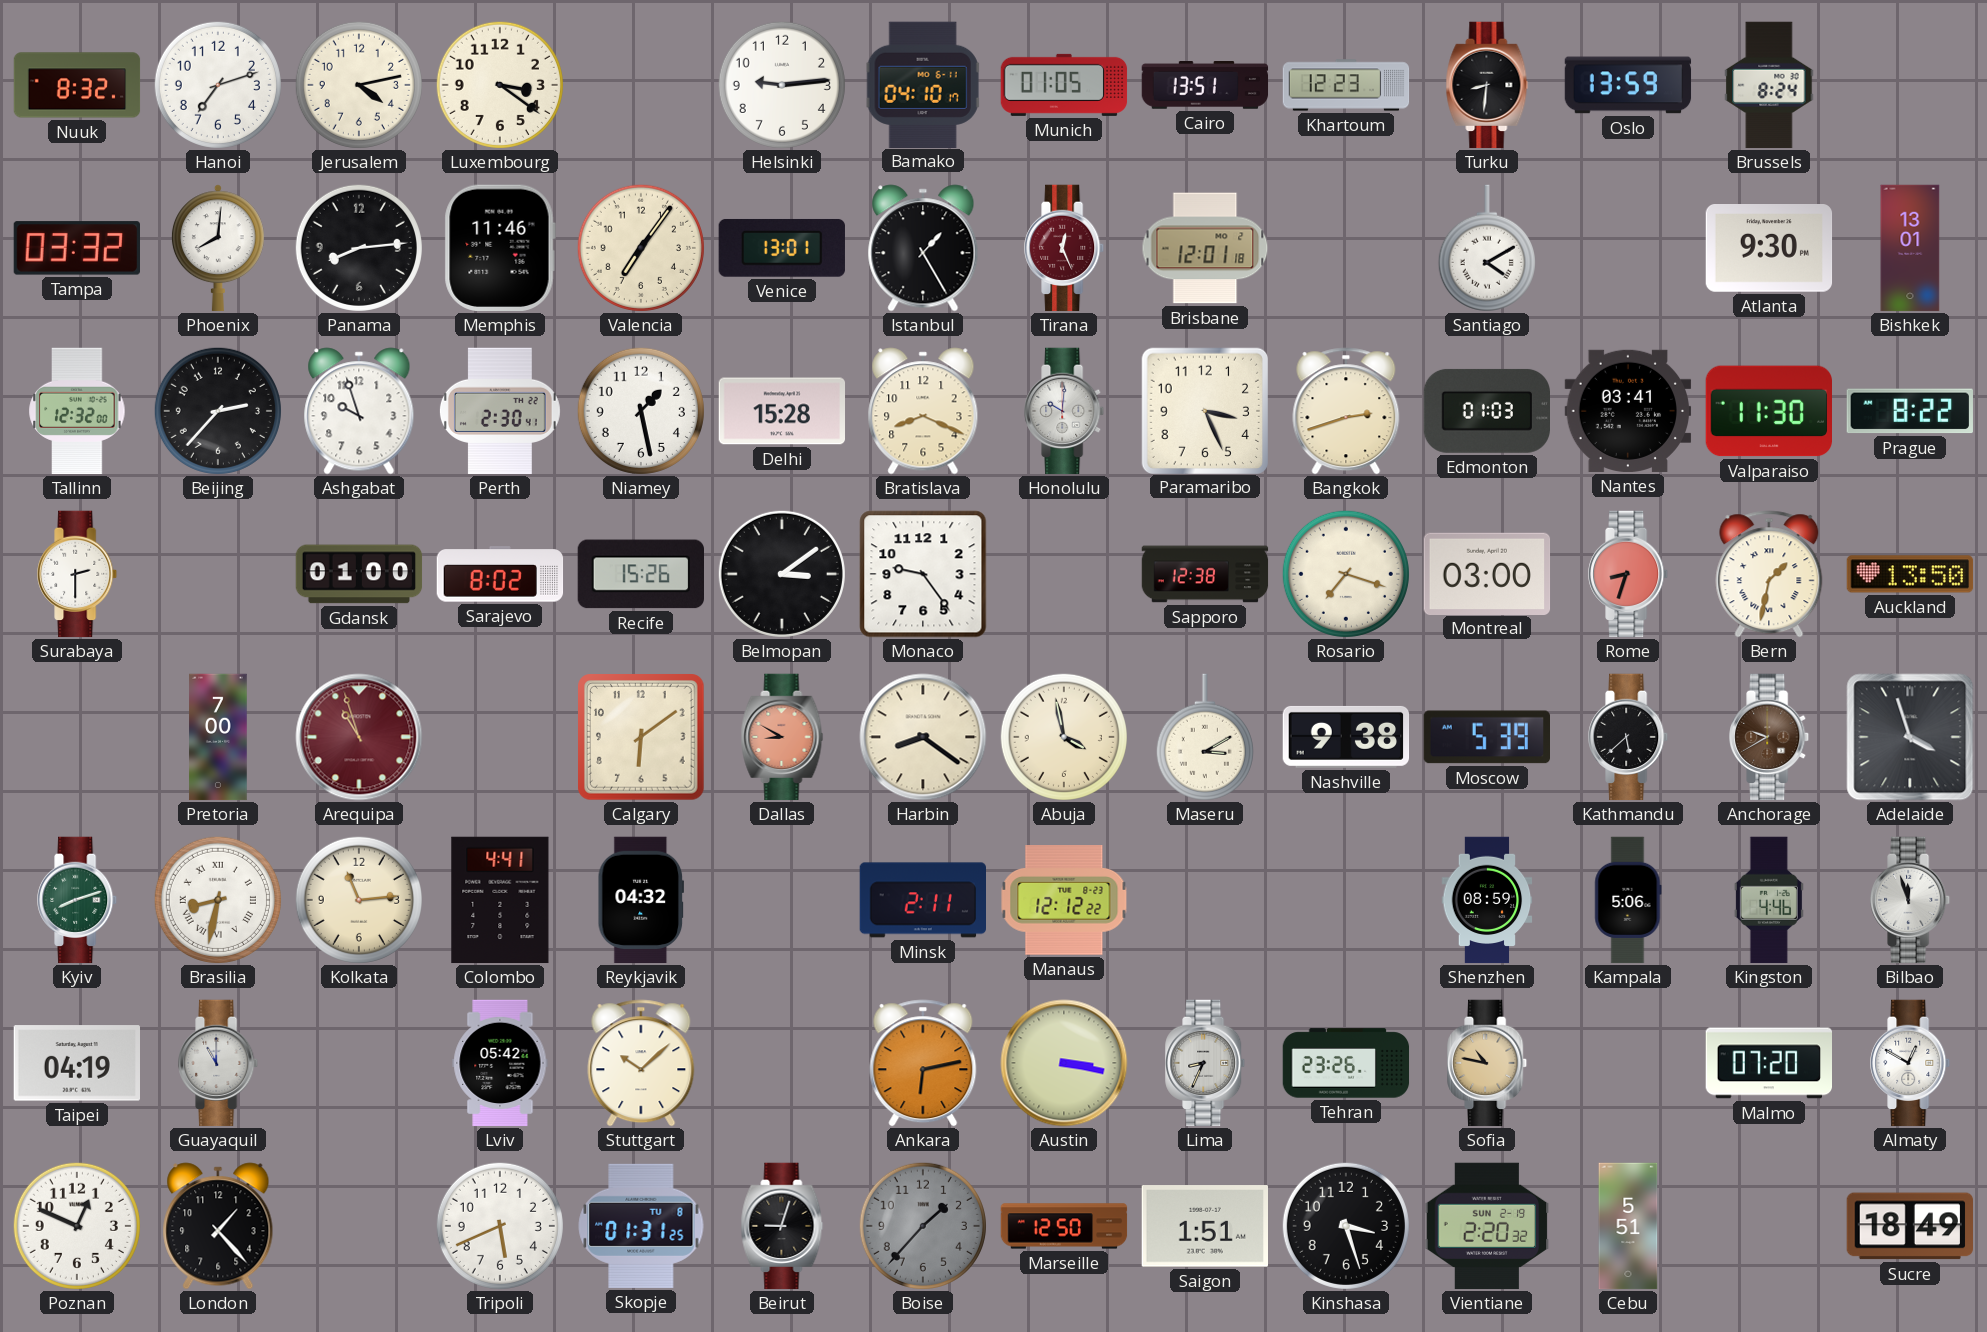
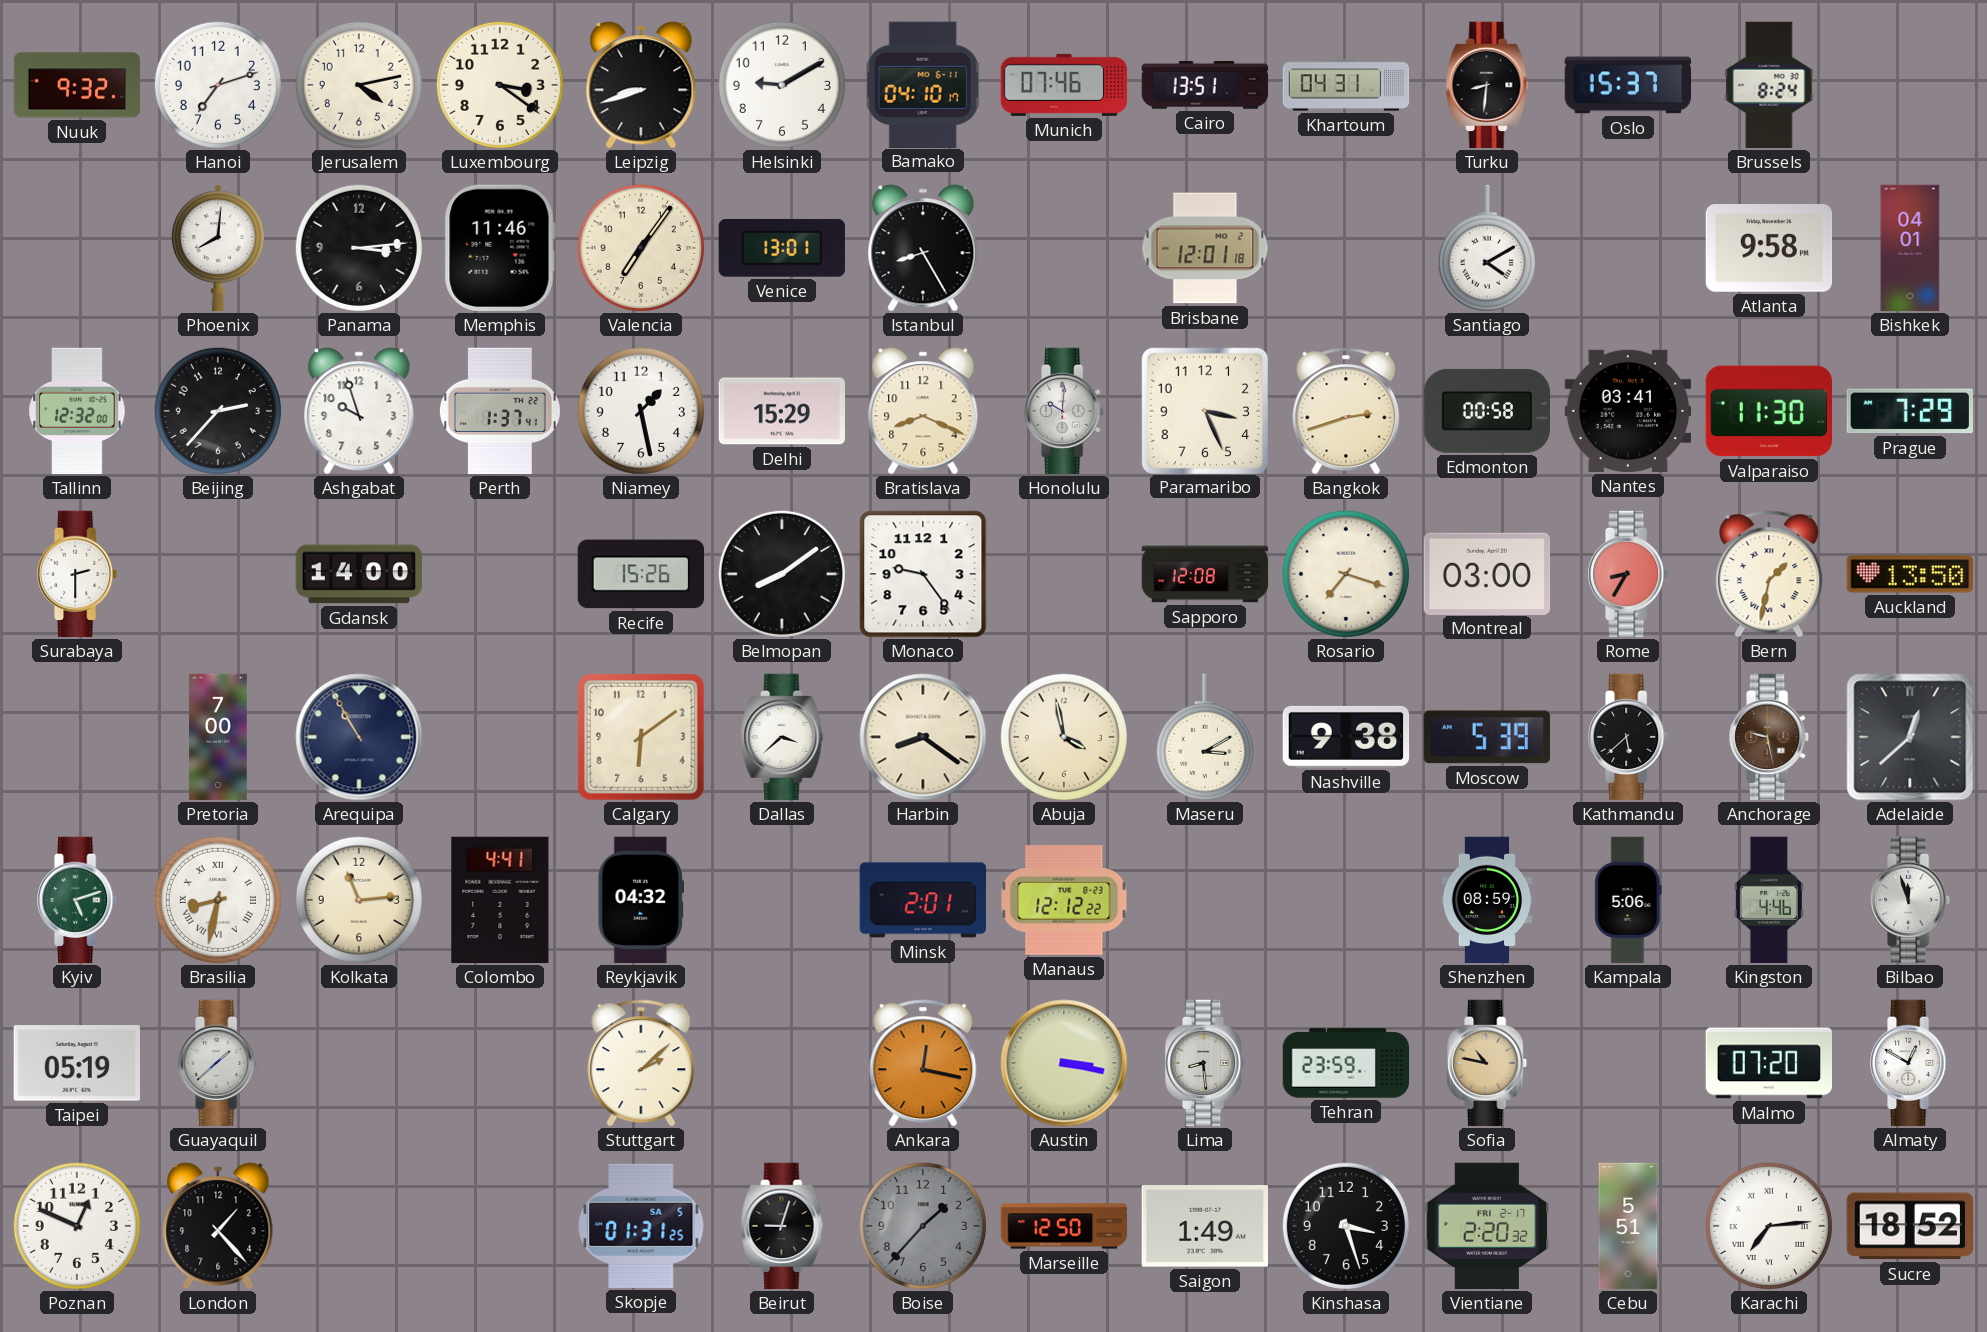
Nuuk: 8:32 -> 9:32 (77, 85)
Leipzig: none -> 8:42 (641, 85)
Helsinki: 9:14 -> 9:10 (782, 85)
Munich: 01:05 -> 07:46 (1064, 85)
Khartoum: 12:23 -> 04:31 (1346, 85)
Oslo: 13:59 -> 15:37 (1628, 85)
Tampa: 03:32 -> none (76, 248)
Panama: 8:14 -> 3:14 (359, 248)
Istanbul: 1:25 -> 8:25 (923, 248)
Tirana: 12:26 -> none (1065, 248)
Atlanta: 9:30 -> 9:58 (1769, 249)
Bishkek: 13:01 -> 04:01 (1910, 248)
Perth: 2:30 -> 1:37 (500, 411)
Delhi: 15:28 -> 15:29 (782, 411)
Edmonton: 01:03 -> 00:58 (1486, 411)
Prague: 8:22 -> 7:29 (1910, 411)
Gdansk: 01:00 -> 14:00 (359, 574)
Sarajevo: 8:02 -> none (500, 574)
Belmopan: 3:09 -> 8:09 (782, 574)
Sapporo: 12:38 -> 12:08 (1205, 574)
Rome: 8:33 -> 8:35 (1629, 574)
Arequipa: 10:57 -> 10:55 (359, 737)
Arequipa dial: burgundy -> navy (359, 737)
Dallas: 8:50 -> 3:38 (782, 737)
Dallas dial: salmon -> white (782, 737)
Anchorage: 9:40 -> 9:28 (1770, 737)
Adelaide: 3:57 -> 12:38 (1910, 737)
Kyiv: 8:12 -> 5:12 (78, 900)
Minsk: 2:11 -> 2:01 (922, 900)
Taipei: 04:19 -> 05:19 (76, 1063)
Guayaquil: 11:00 -> 1:38 (219, 1063)
Lviv: 05:42 -> none (500, 1063)
Stuttgart: 10:08 -> 2:08 (641, 1063)
Ankara: 6:13 -> 12:17 (923, 1063)
Lima: 8:34 -> 8:29 (1206, 1063)
Tehran: 23:26 -> 23:59 (1346, 1063)
Tripoli: 5:41 -> none (500, 1226)
Skopje date: TU 8 -> SA 5 (641, 1226)
Saigon: 1:51 -> 1:49 (1204, 1226)
Vientiane date: SUN 2-19 -> FRI 2-17 (1487, 1226)
Karachi: none -> 7:14 (1769, 1226)
Sucre: 18:49 -> 18:52 (1909, 1226)
